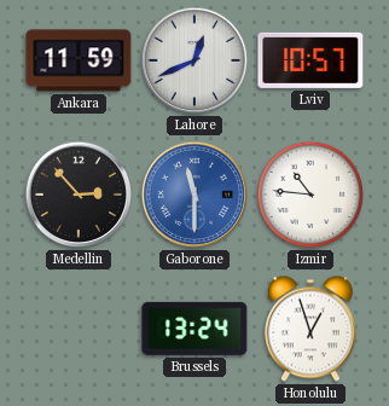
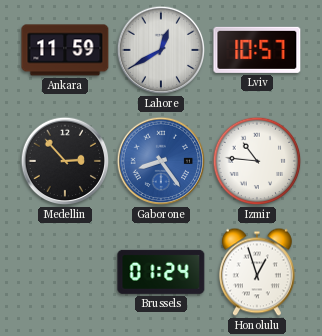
Lahore: 12:41 -> 12:40 (161, 50)
Gaborone: 11:30 -> 8:24 (161, 161)
Brussels: 13:24 -> 01:24 (161, 272)
